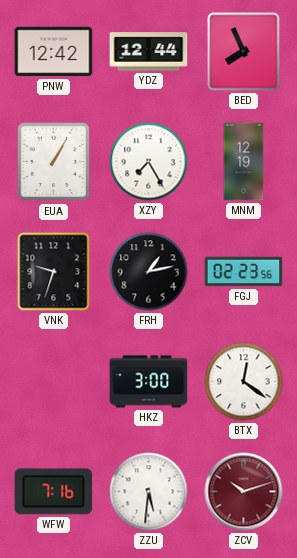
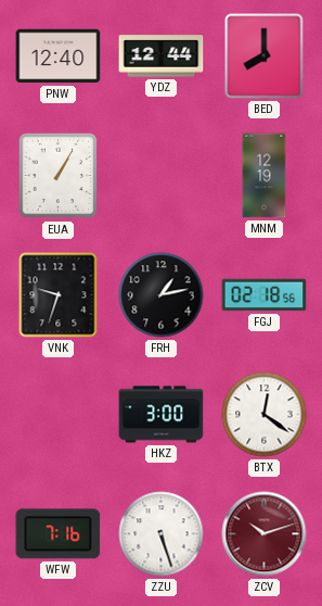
PNW: 12:42 -> 12:40 (59, 56)
BED: 7:56 -> 8:00 (265, 56)
XZY: 7:25 -> none (149, 162)
FGJ: 02:23 -> 02:18 (265, 295)
ZZU: 5:31 -> 5:27 (162, 534)
